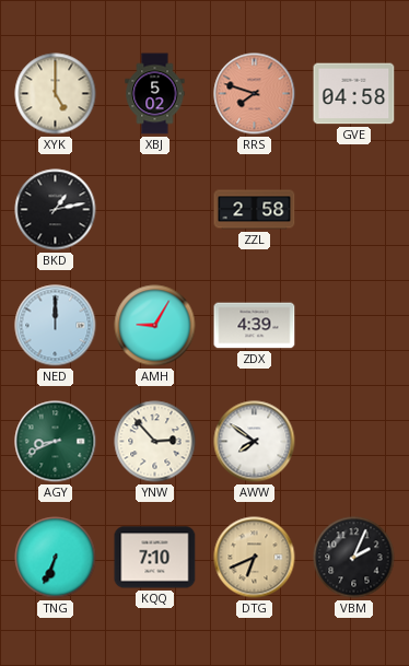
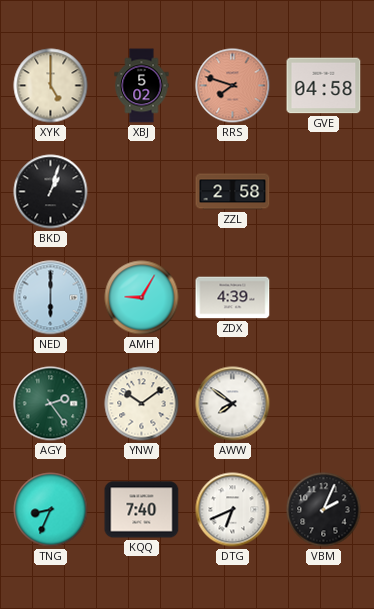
BKD: 1:13 -> 1:03 (51, 192)
NED: 12:00 -> 6:00 (51, 298)
AGY: 8:41 -> 2:24 (51, 404)
YNW: 2:53 -> 10:09 (142, 404)
TNG: 6:34 -> 8:34 (51, 510)
KQQ: 7:10 -> 7:40 (142, 510)
DTG dial: champagne -> white (233, 510)
